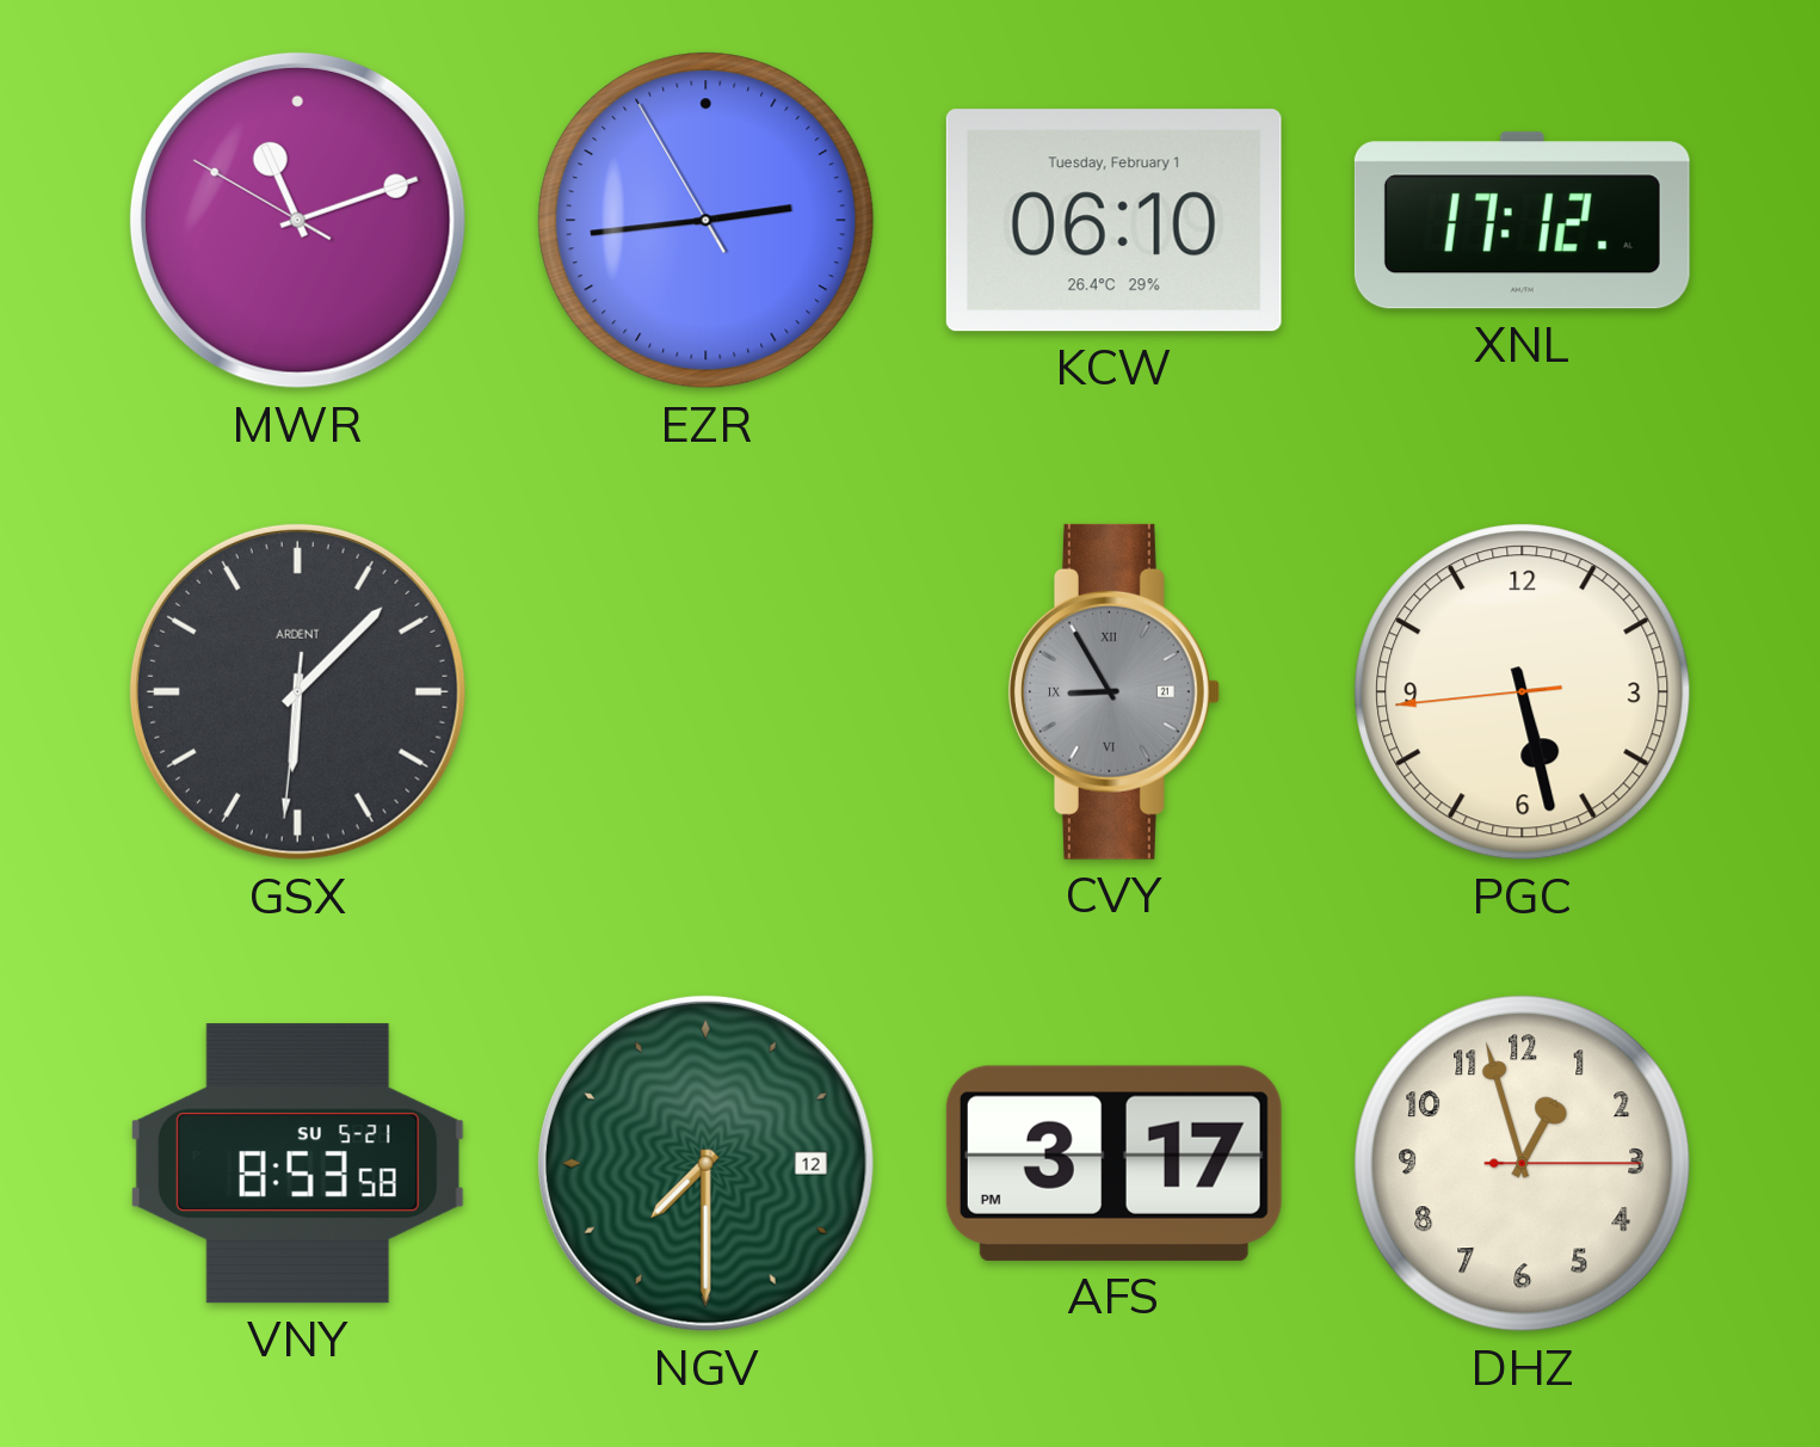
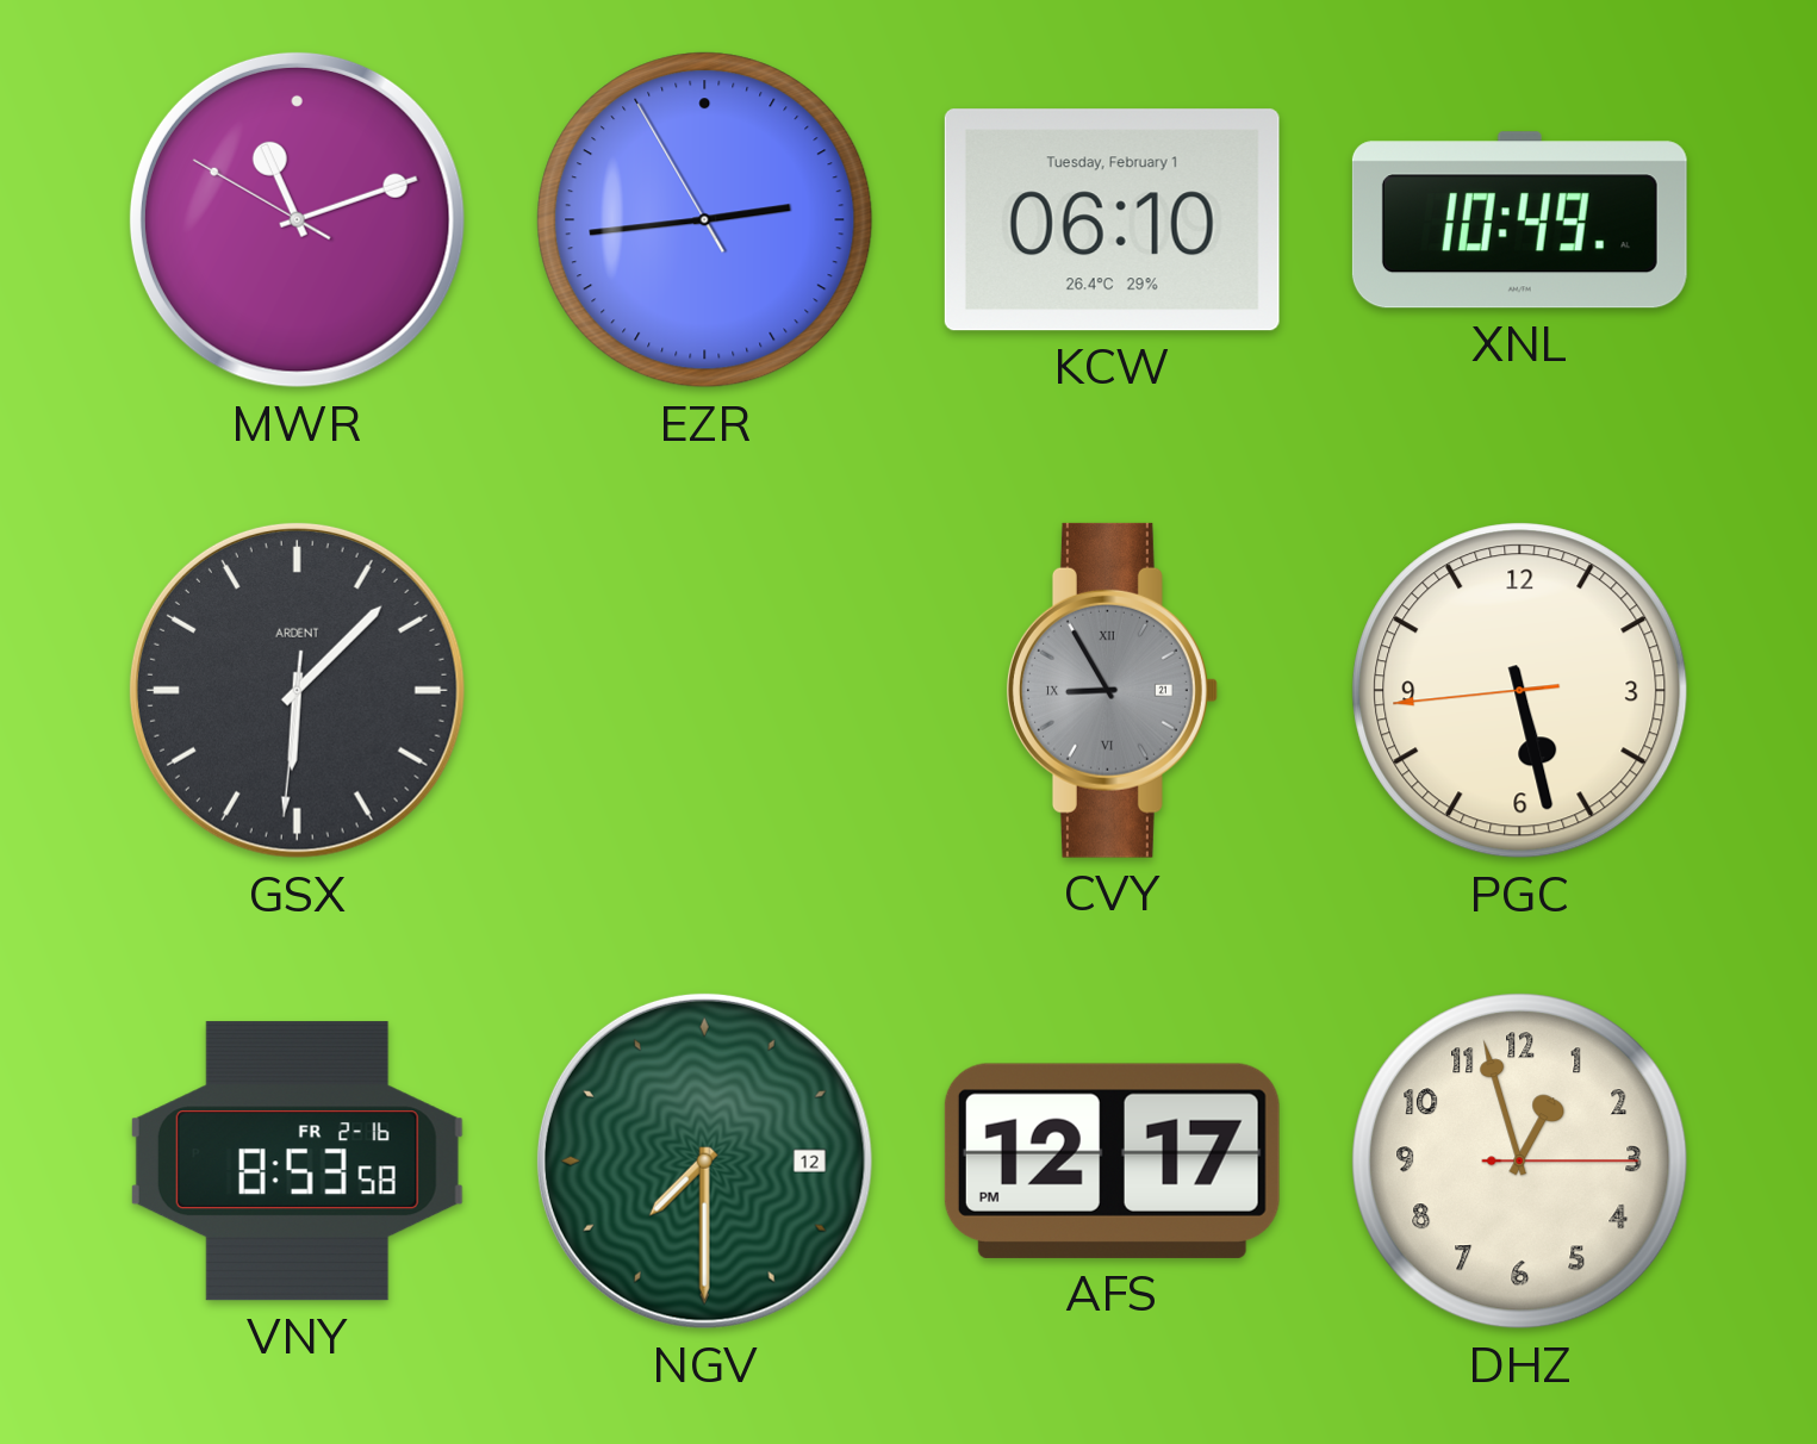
XNL: 17:12 -> 10:49 (1519, 220)
VNY date: SU 5-21 -> FR 2-16 (297, 1162)
AFS: 3:17 -> 12:17 (1112, 1160)
